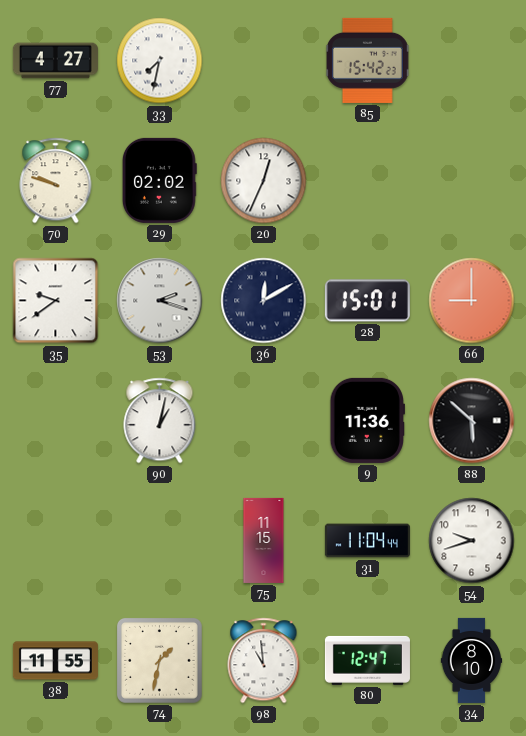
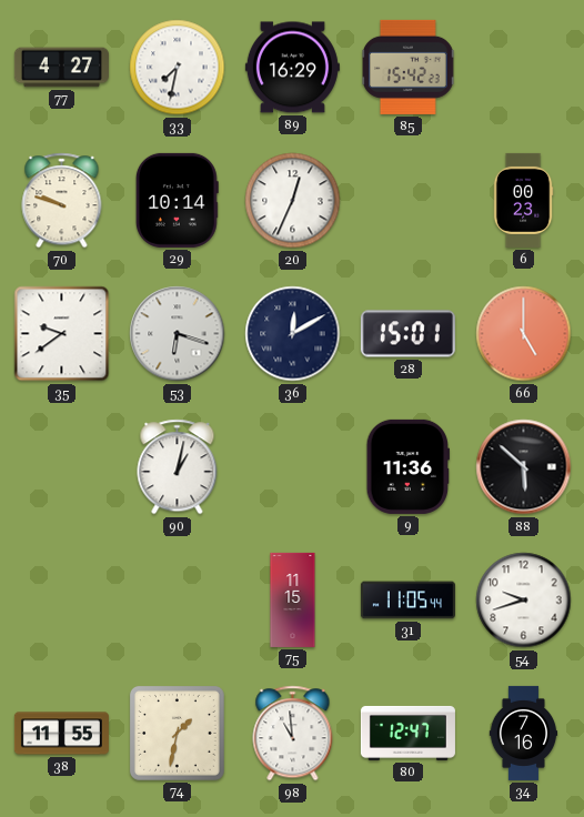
89: none -> 16:29 (292, 68)
29: 02:02 -> 10:14 (177, 200)
6: none -> 00:23 (523, 200)
53: 2:18 -> 6:18 (178, 334)
66: 9:00 -> 5:00 (524, 334)
31: 11:04 -> 11:05 (407, 601)
34: 8:10 -> 7:16 (524, 733)
